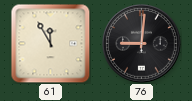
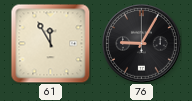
76: 9:01 -> 9:05 (142, 44)
